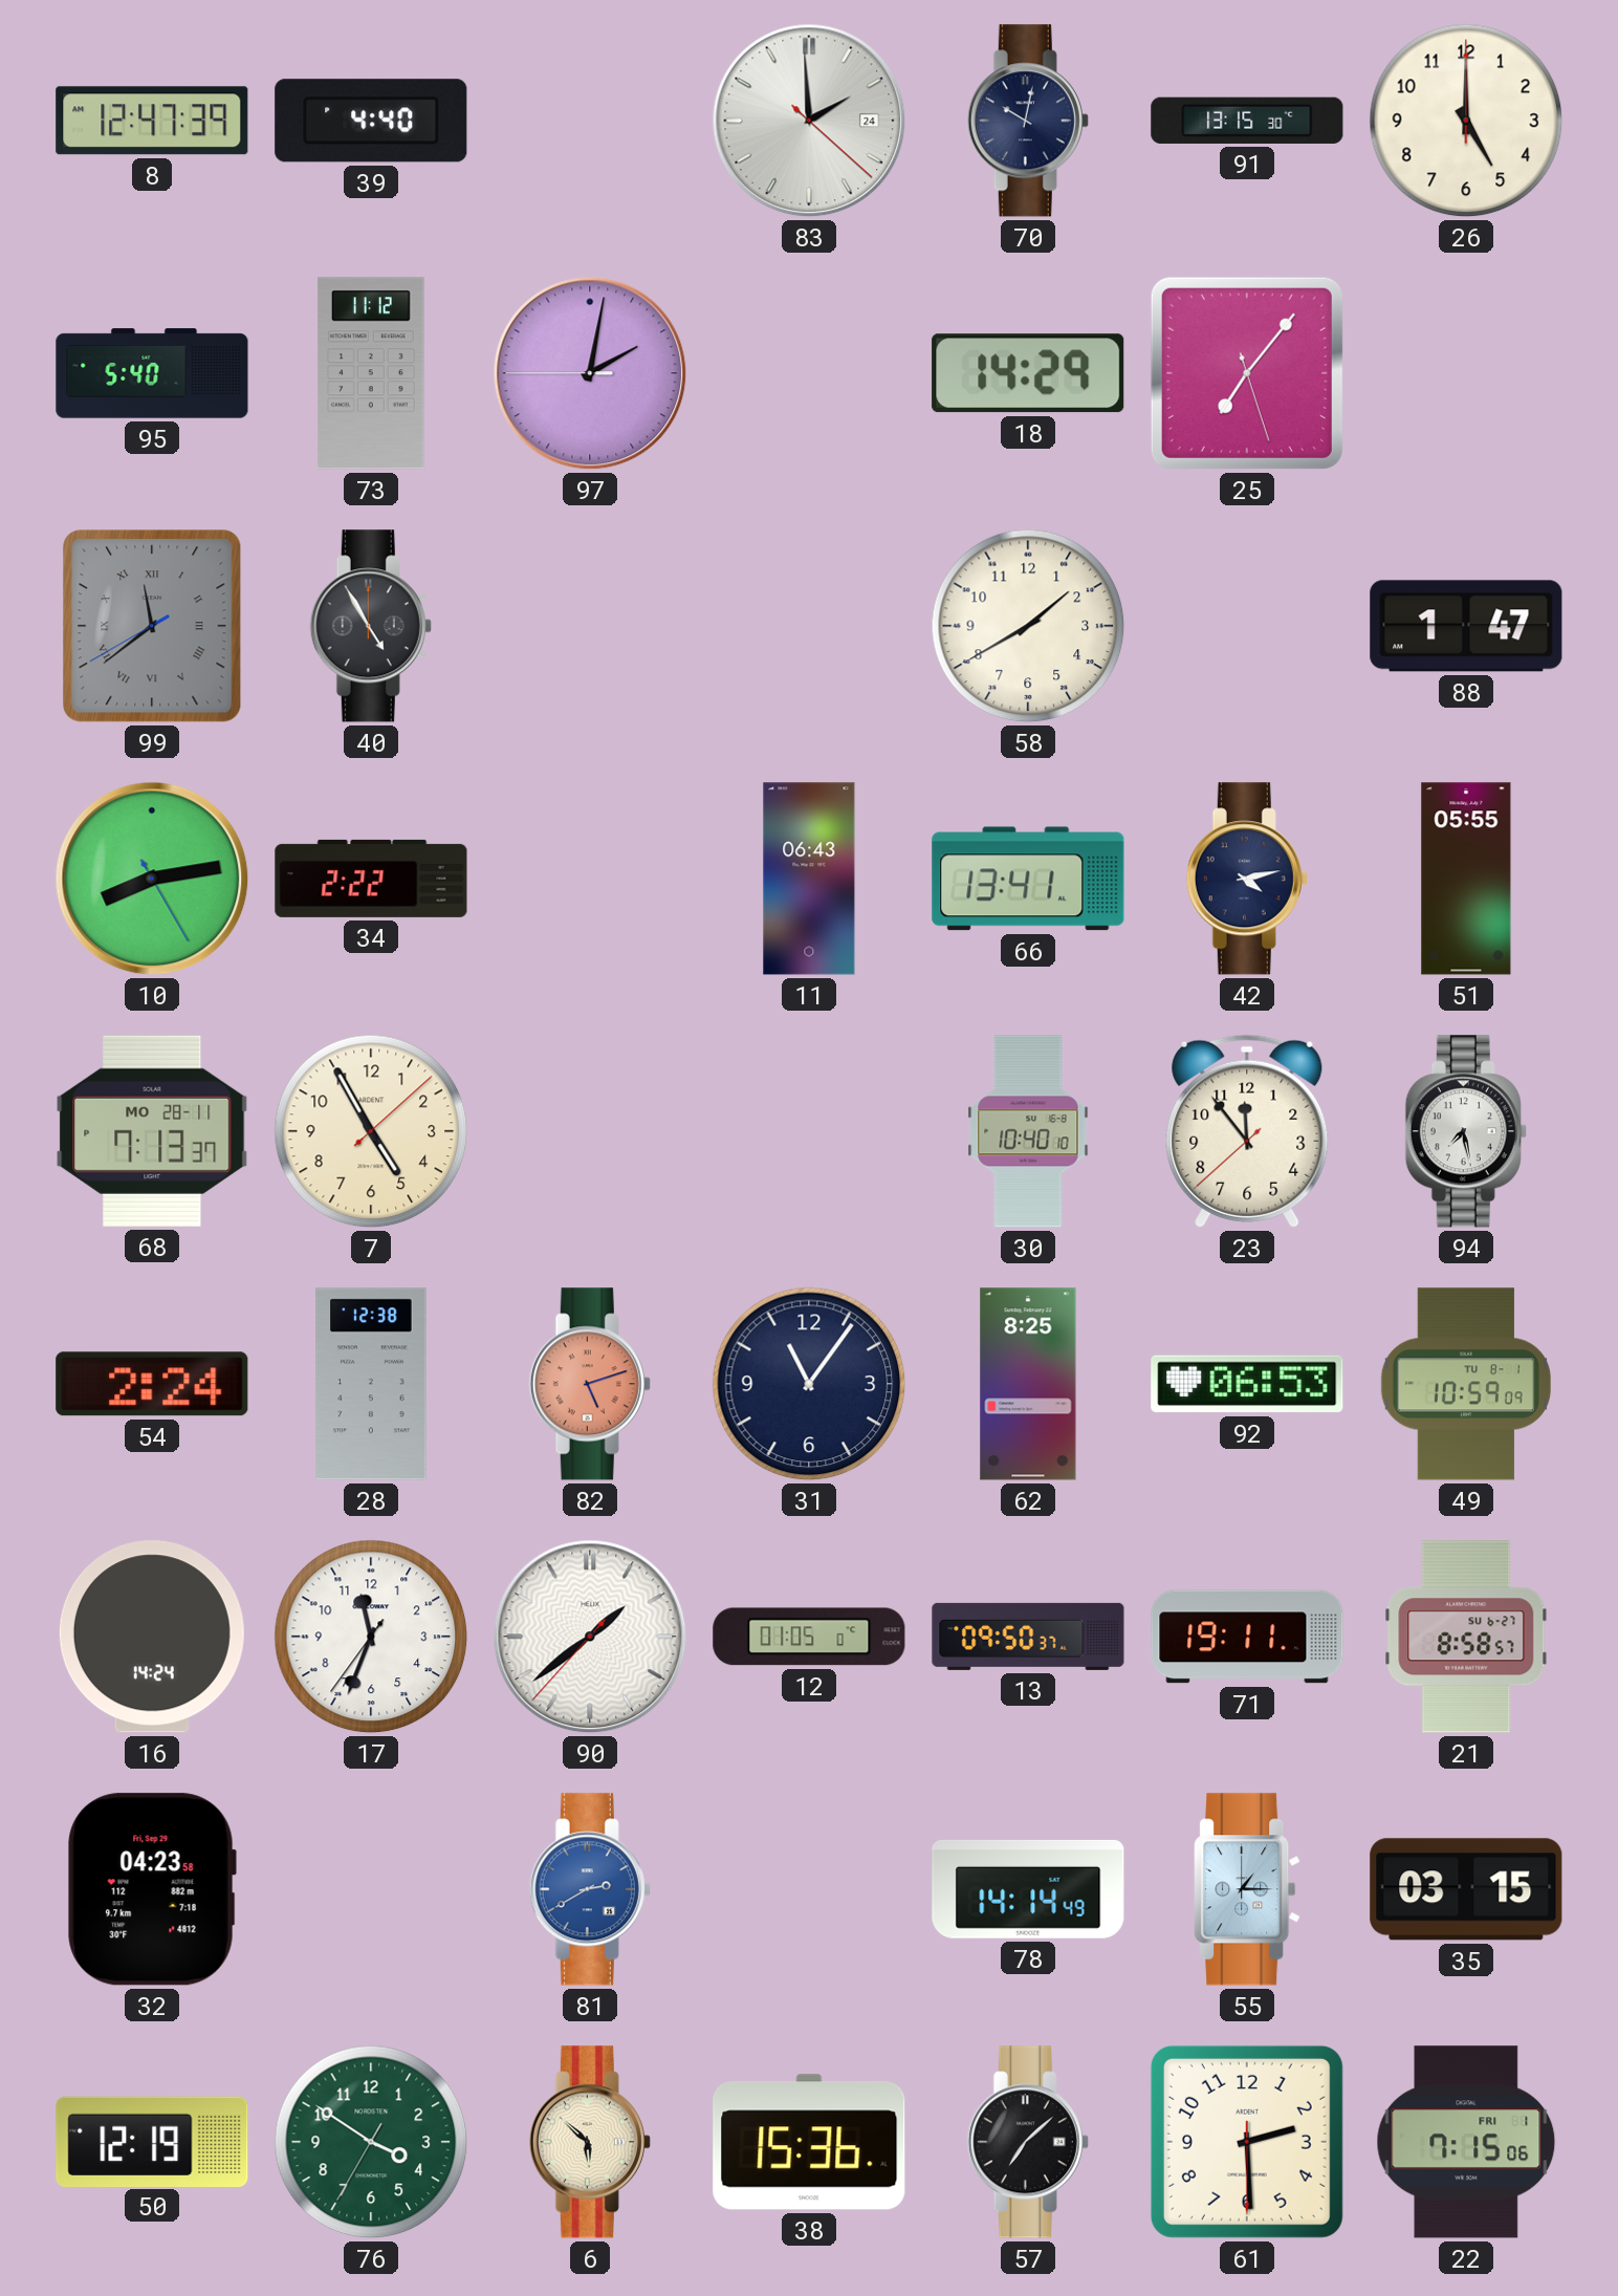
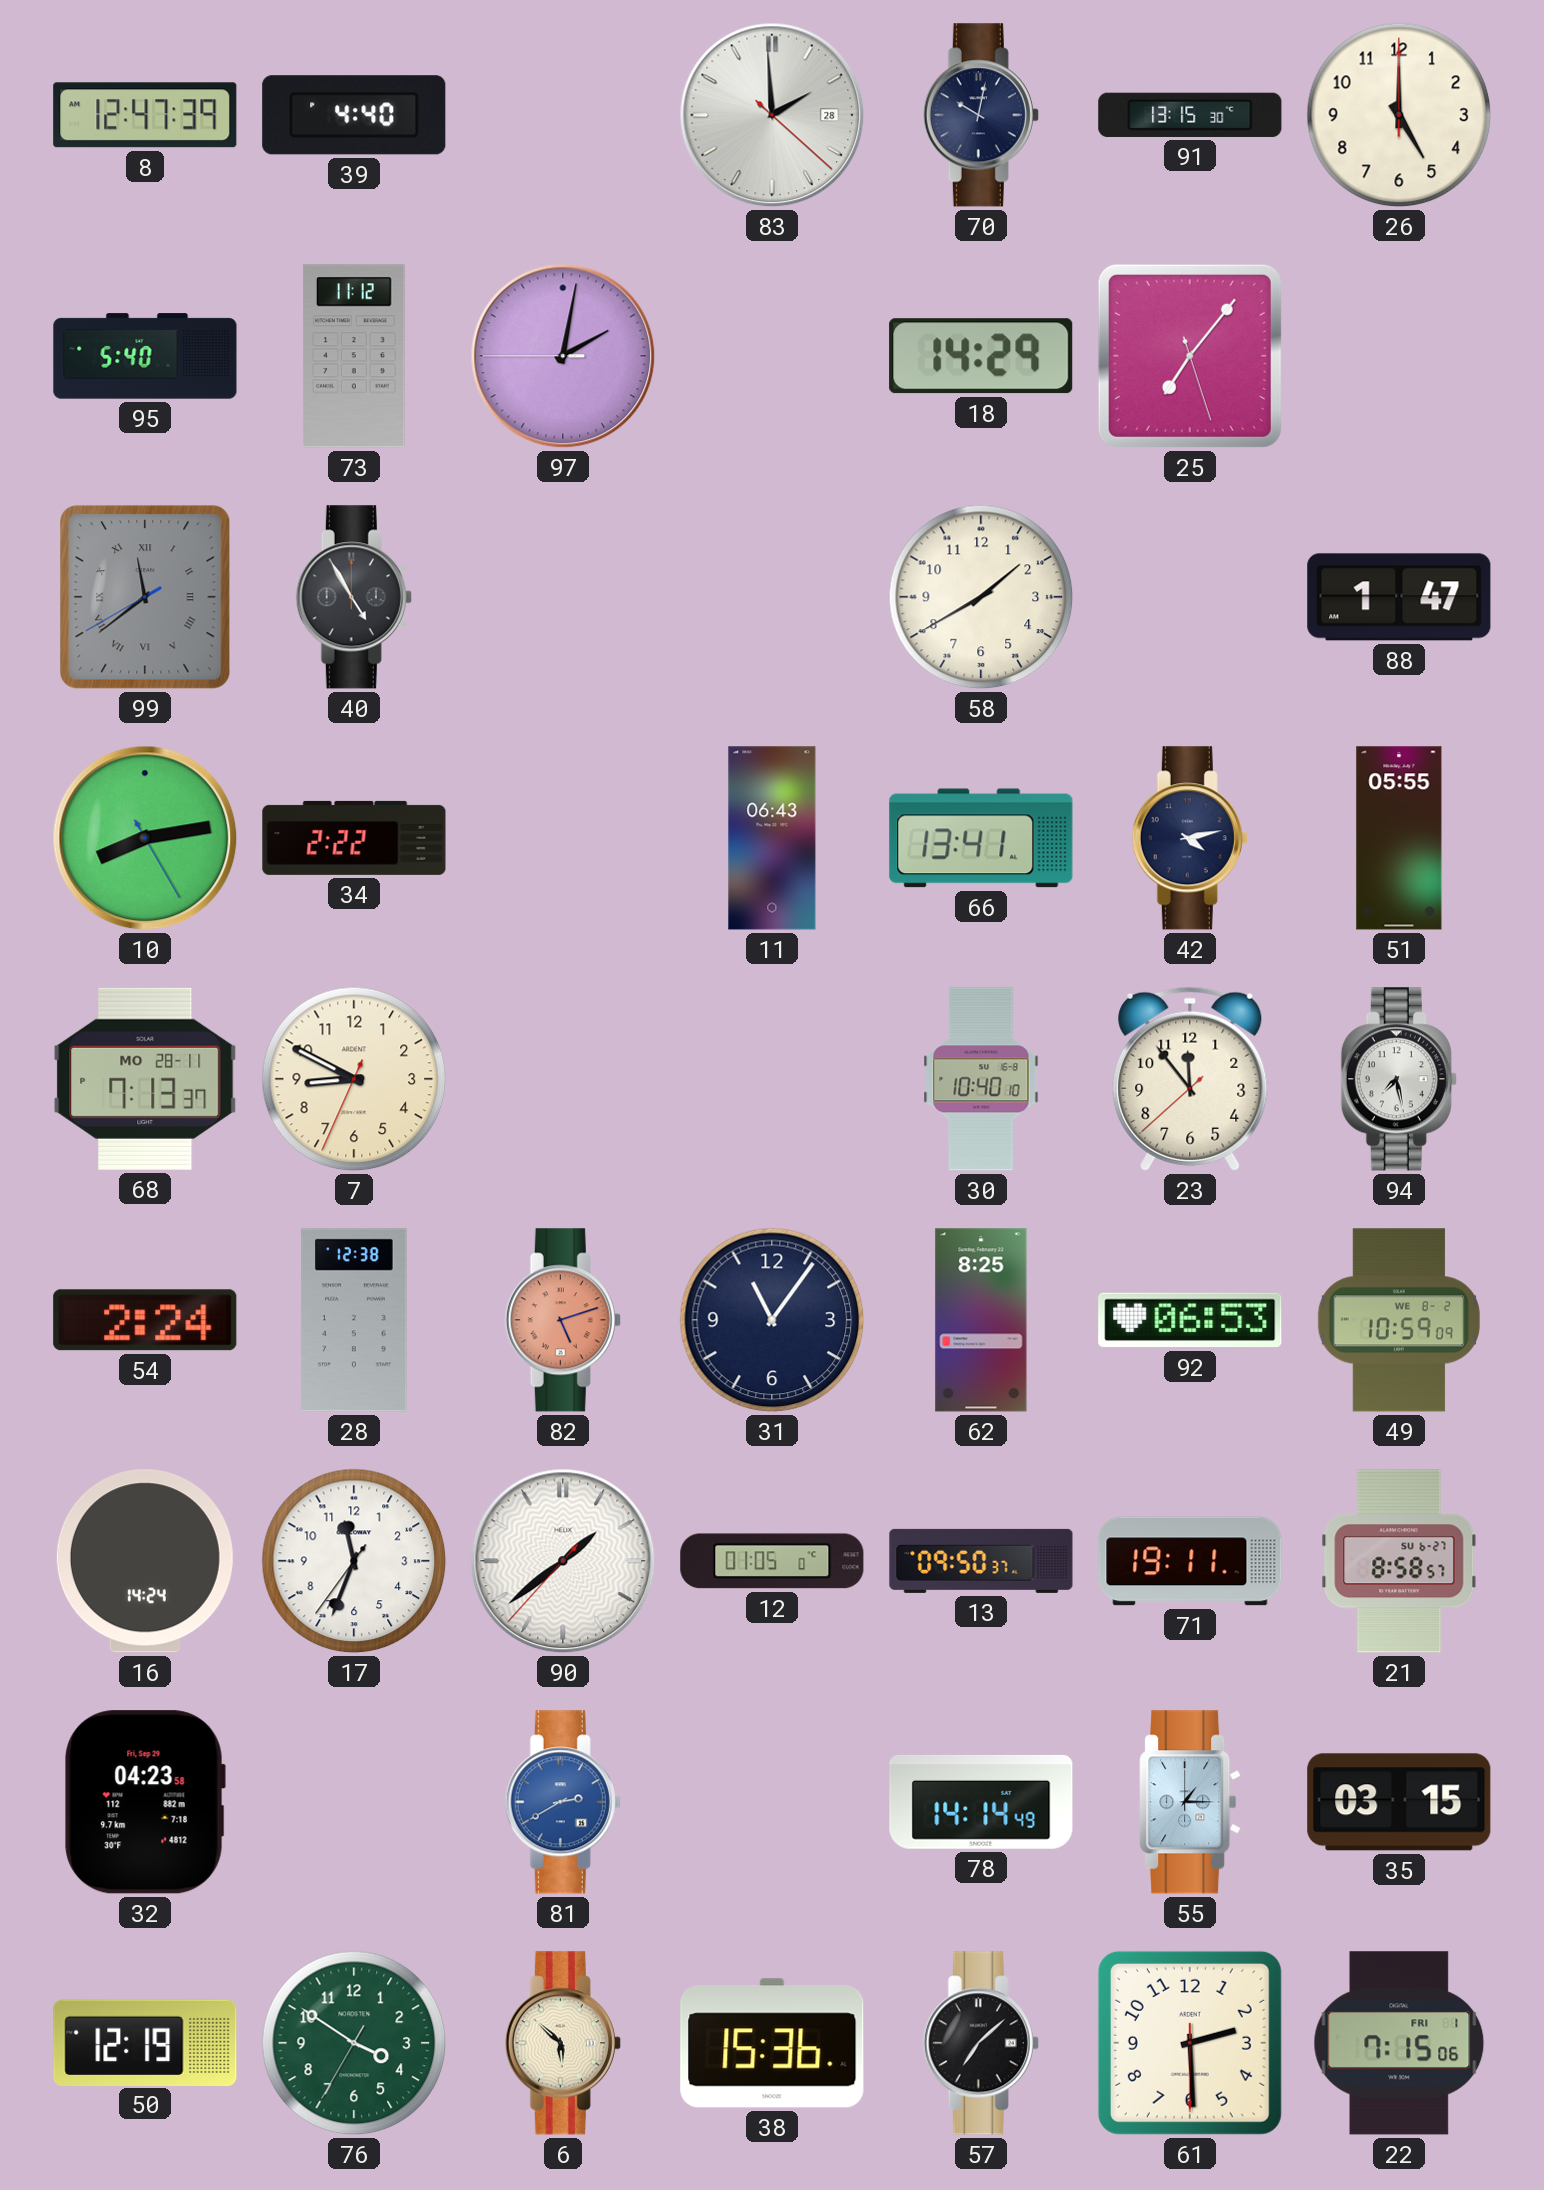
83 date: 24 -> 28 (772, 115)
7: 4:55 -> 8:49 (354, 1079)
49 date: TU 8-1 -> WE 8-2 (1399, 1320)
